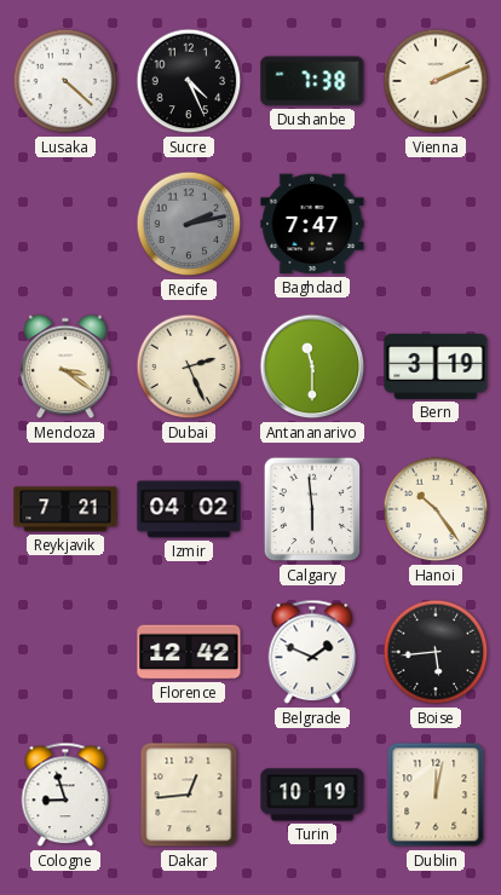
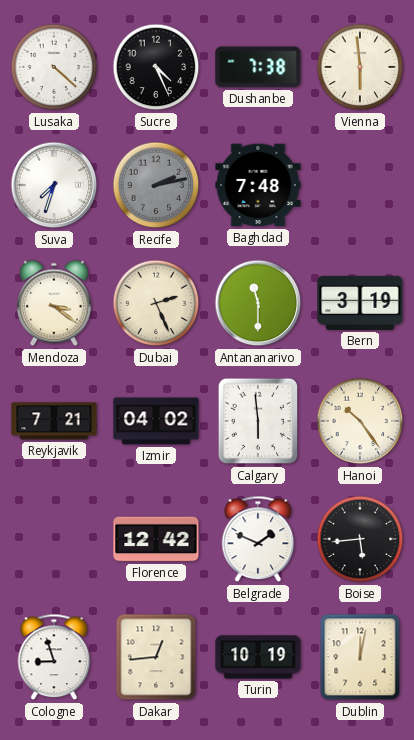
Vienna: 2:11 -> 5:59 (360, 67)
Suva: none -> 7:33 (54, 185)
Baghdad: 7:47 -> 7:48 (258, 185)
